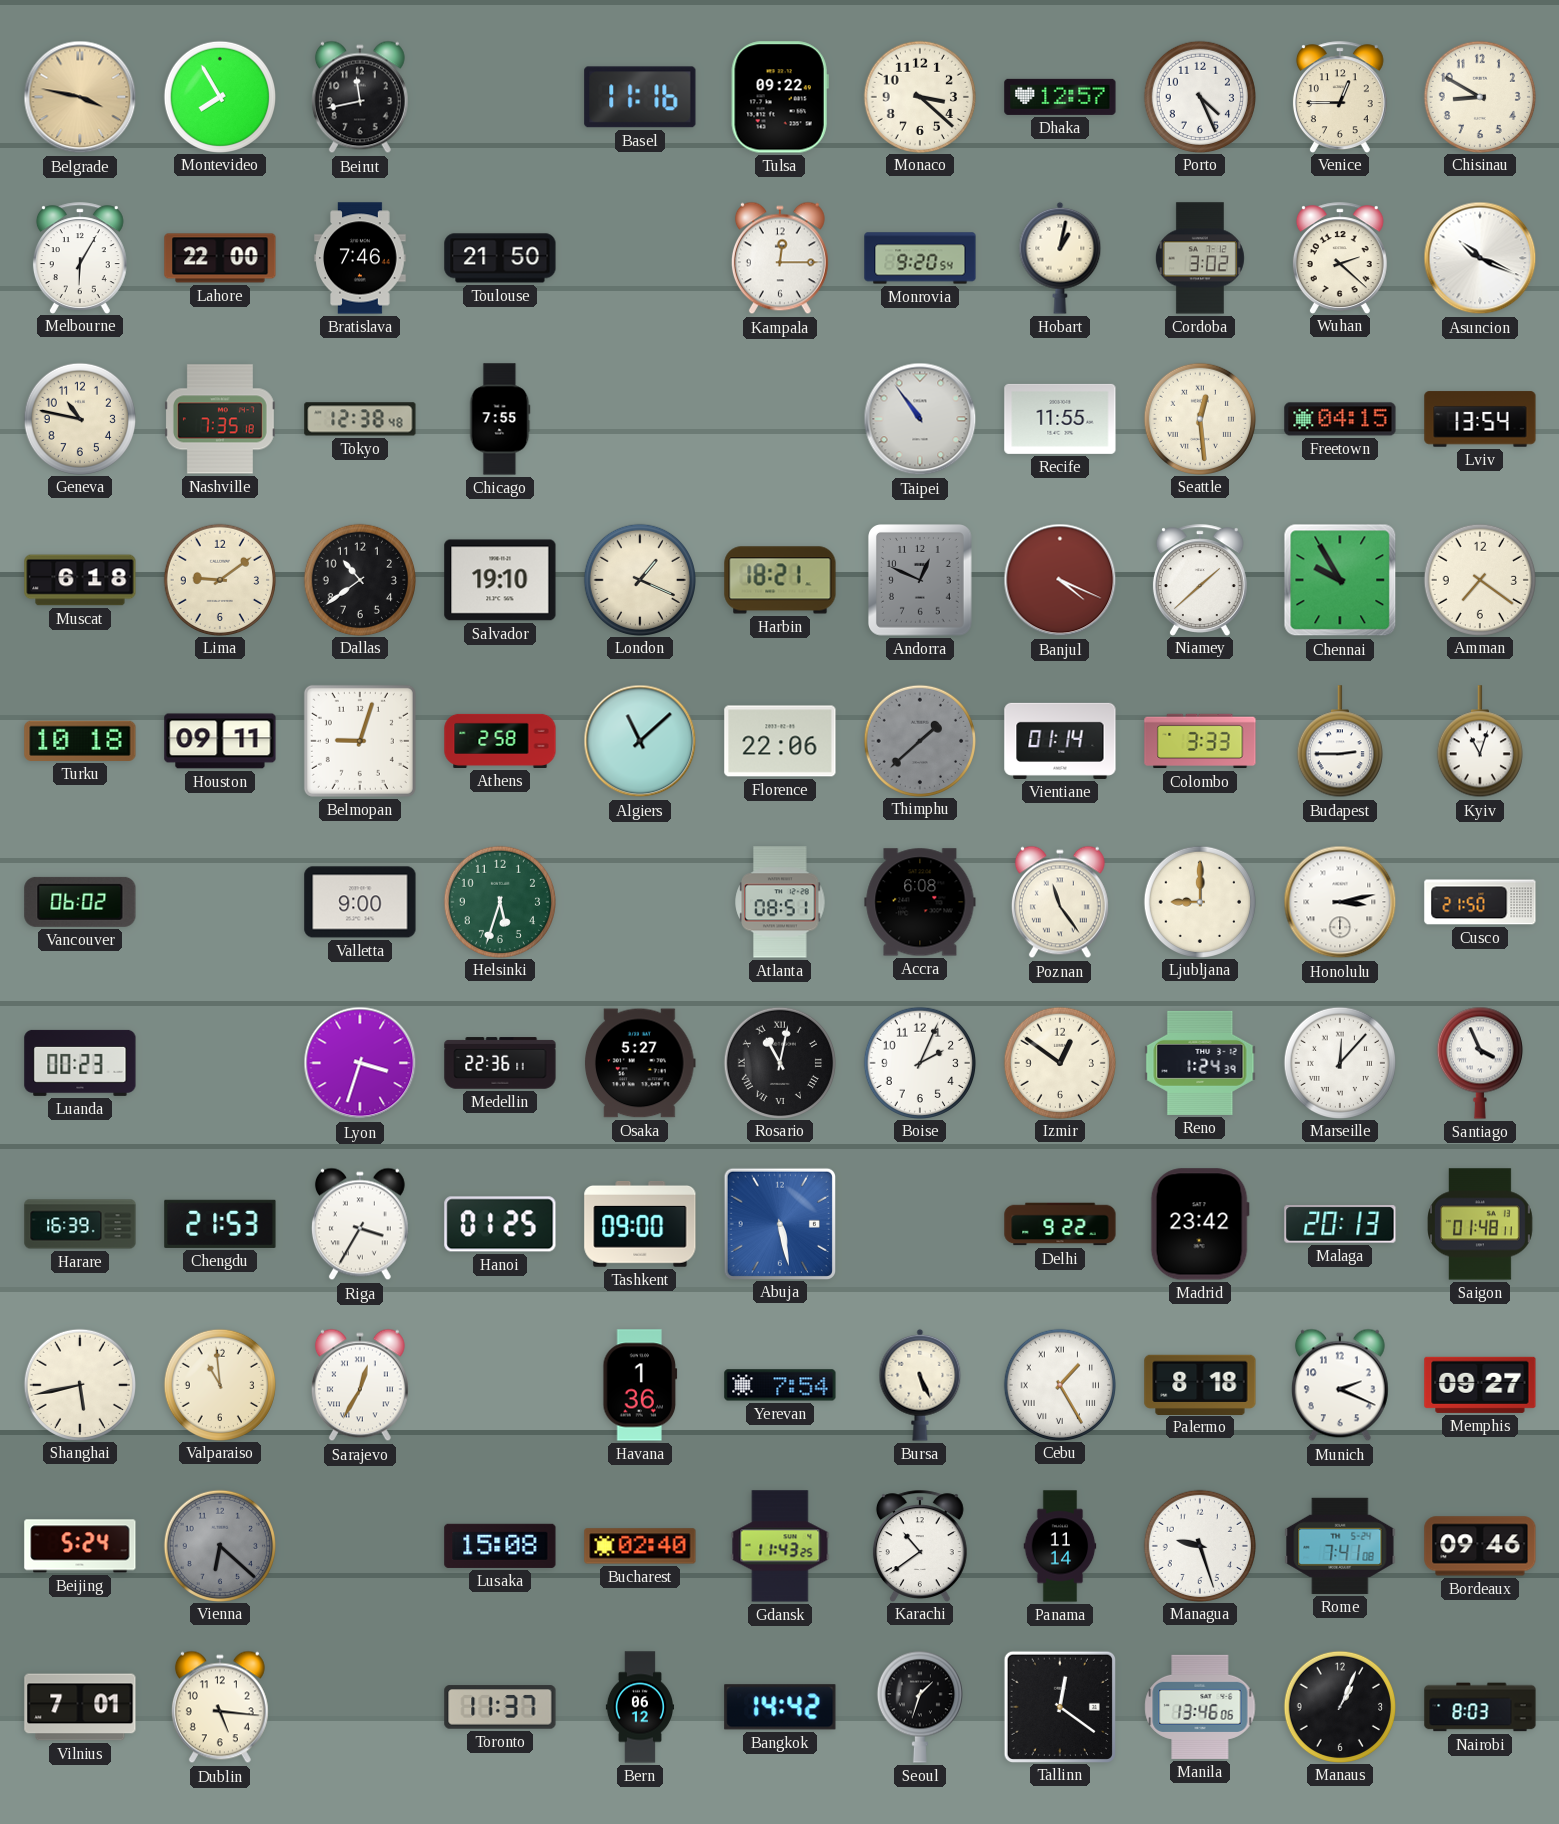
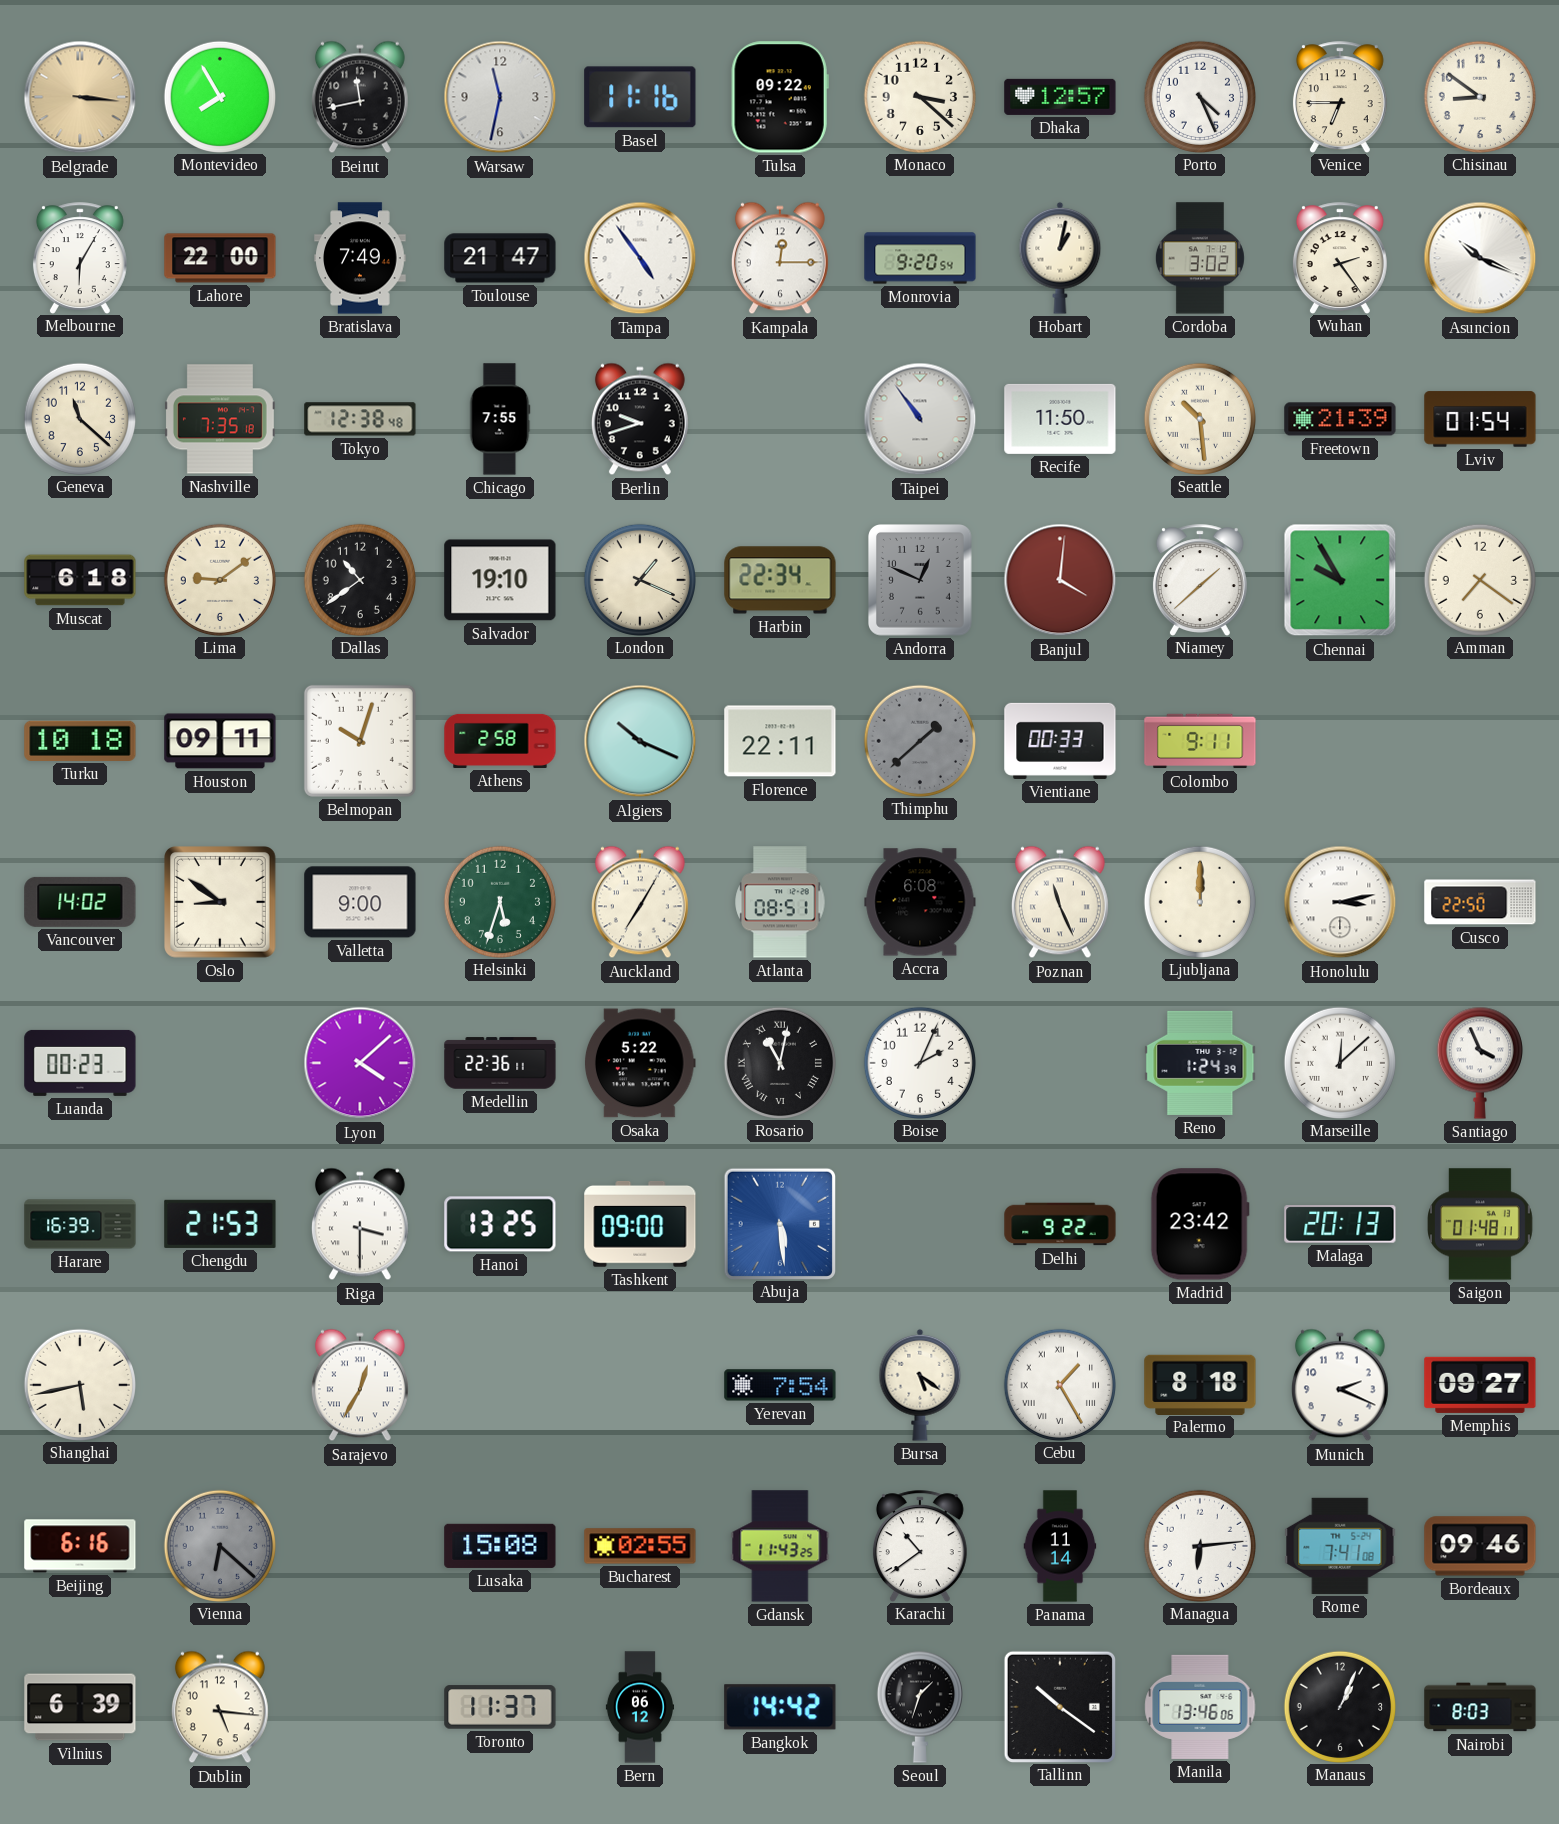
Belgrade: 3:47 -> 3:16 (80, 97)
Warsaw: none -> 11:32 (500, 97)
Venice: 12:45 -> 6:45 (1340, 97)
Chisinau: 8:50 -> 8:51 (1479, 96)
Bratislava: 7:46 -> 7:49 (360, 258)
Toulouse: 21:50 -> 21:47 (500, 258)
Tampa: none -> 4:54 (640, 258)
Wuhan: 2:22 -> 2:24 (1340, 258)
Geneva: 10:47 -> 11:22 (79, 418)
Berlin: none -> 9:42 (640, 419)
Recife: 11:55 -> 11:50 (1060, 419)
Seattle: 12:29 -> 10:29 (1199, 418)
Freetown: 04:15 -> 21:39 (1340, 419)
Lviv: 13:54 -> 01:54 (1480, 419)
Harbin: 18:21 -> 22:34 (780, 580)
Banjul: 4:19 -> 4:01 (1060, 580)
Belmopan: 9:03 -> 10:03 (360, 741)
Algiers: 11:08 -> 10:19 (640, 741)
Florence: 22:06 -> 22:11 (780, 741)
Vientiane: 01:14 -> 00:33 (1060, 741)
Colombo: 3:33 -> 9:11 (1200, 741)
Budapest: 2:45 -> none (1340, 742)
Kyiv: 11:03 -> none (1480, 742)
Vancouver: 06:02 -> 14:02 (80, 902)
Oslo: none -> 8:51 (221, 903)
Auckland: none -> 7:05 (640, 902)
Poznan: 11:24 -> 11:26 (1060, 902)
Ljubljana: 9:00 -> 12:00 (1199, 901)
Cusco: 21:50 -> 22:50 (1480, 902)
Lyon: 3:33 -> 4:08 (360, 1063)
Osaka: 5:27 -> 5:22 (641, 1063)
Izmir: 12:51 -> none (1059, 1062)
Marseille: 12:07 -> 12:08 (1339, 1062)
Riga: 3:35 -> 3:30 (360, 1224)
Hanoi: 01:25 -> 13:25 (500, 1224)
Abuja: 5:28 -> 5:29 (779, 1223)
Valparaiso: 10:59 -> none (219, 1384)
Havana: 1:36 -> none (640, 1385)
Bursa: 5:26 -> 5:21 (920, 1385)
Beijing: 5:24 -> 6:16 (80, 1546)
Bucharest: 02:40 -> 02:55 (640, 1546)
Managua: 9:27 -> 6:14 (1199, 1545)
Vilnius: 7:01 -> 6:39 (80, 1707)
Tallinn: 12:21 -> 10:21 (1059, 1706)
